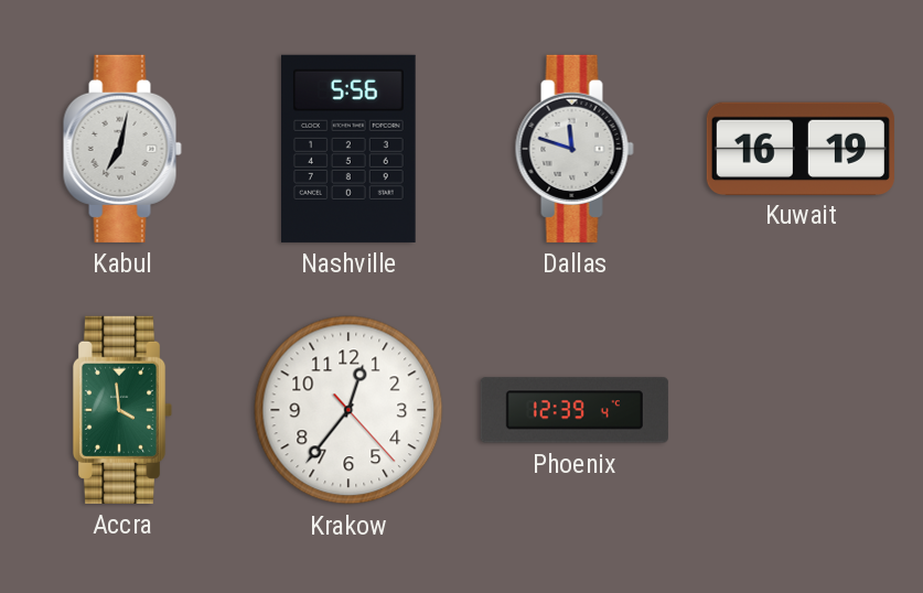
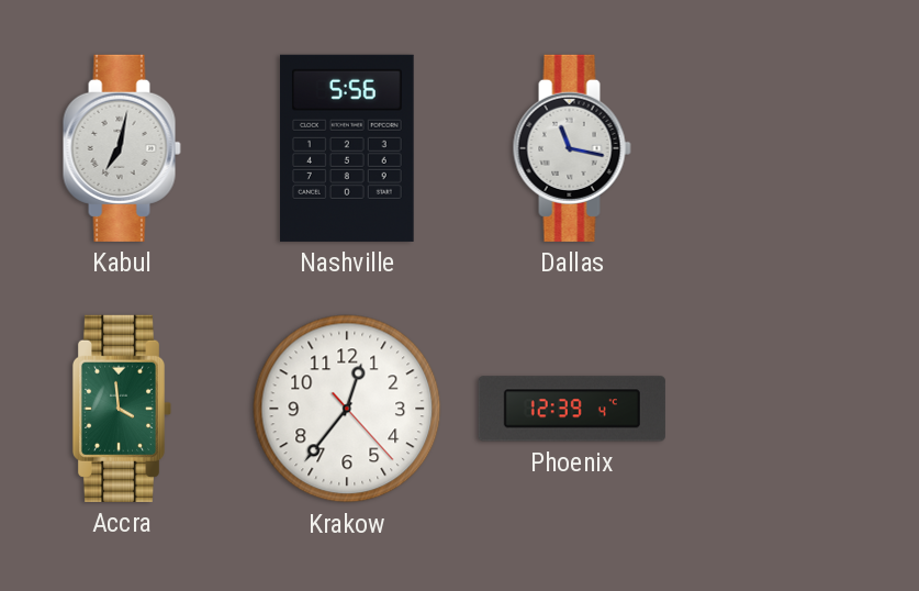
Dallas: 11:48 -> 11:17 (572, 148)
Kuwait: 16:19 -> none (801, 148)
